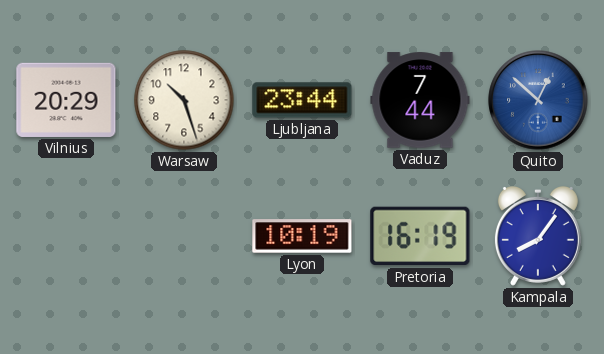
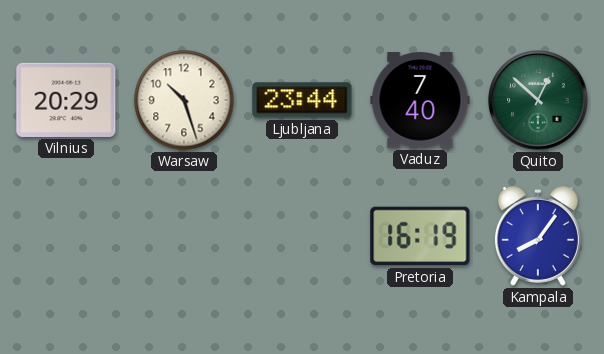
Vaduz: 7:44 -> 7:40 (420, 100)
Quito dial: blue -> green (538, 100)
Lyon: 10:19 -> none (302, 236)
